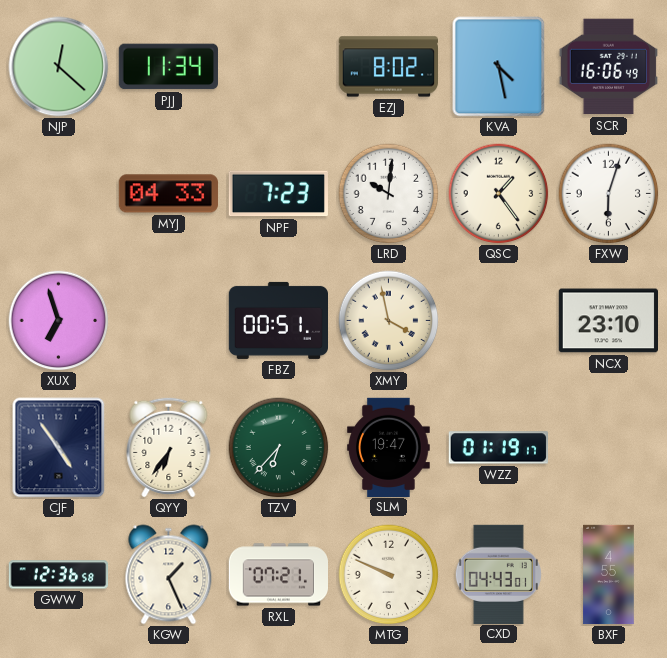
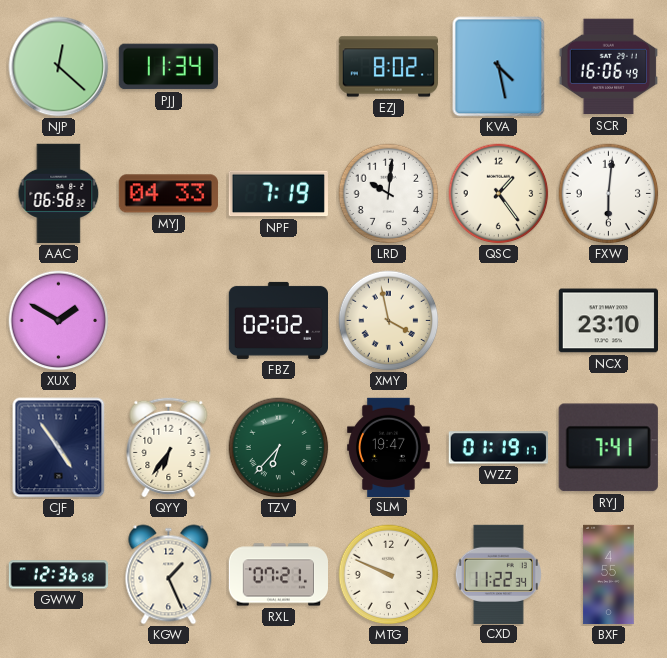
AAC: none -> 06:58 (59, 193)
NPF: 7:23 -> 7:19 (278, 194)
FXW: 6:03 -> 6:01 (609, 194)
XUX: 6:57 -> 1:50 (59, 321)
FBZ: 00:51 -> 02:02 (278, 320)
RYJ: none -> 7:41 (608, 448)
CXD: 04:43 -> 11:22 (498, 574)
